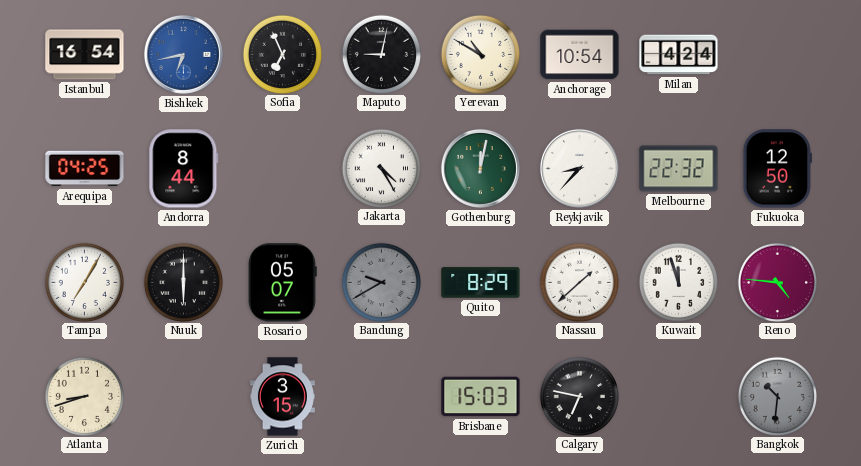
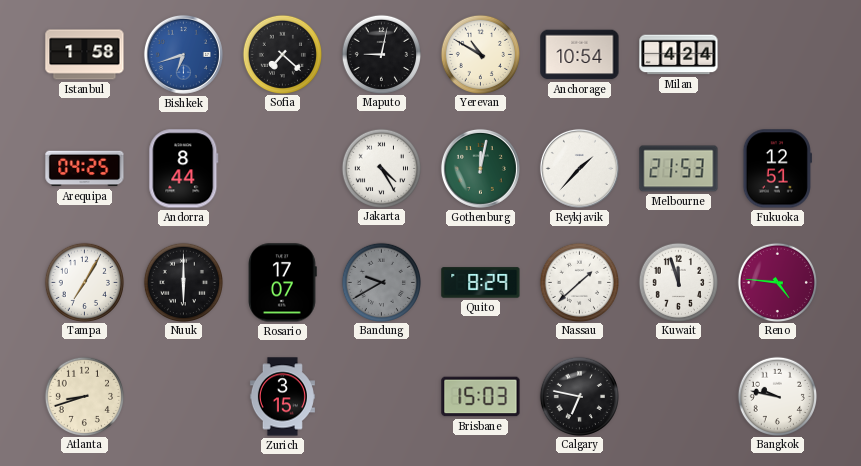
Istanbul: 16:54 -> 1:58 (85, 55)
Bishkek: 6:43 -> 6:42 (183, 54)
Sofia: 6:56 -> 7:22 (282, 54)
Reykjavik: 8:37 -> 1:37 (579, 168)
Melbourne: 22:32 -> 21:53 (679, 169)
Fukuoka: 12:50 -> 12:51 (777, 169)
Rosario: 05:07 -> 17:07 (282, 283)
Bangkok: 10:31 -> 9:47 (777, 396)
Bangkok dial: grey -> white (777, 396)
